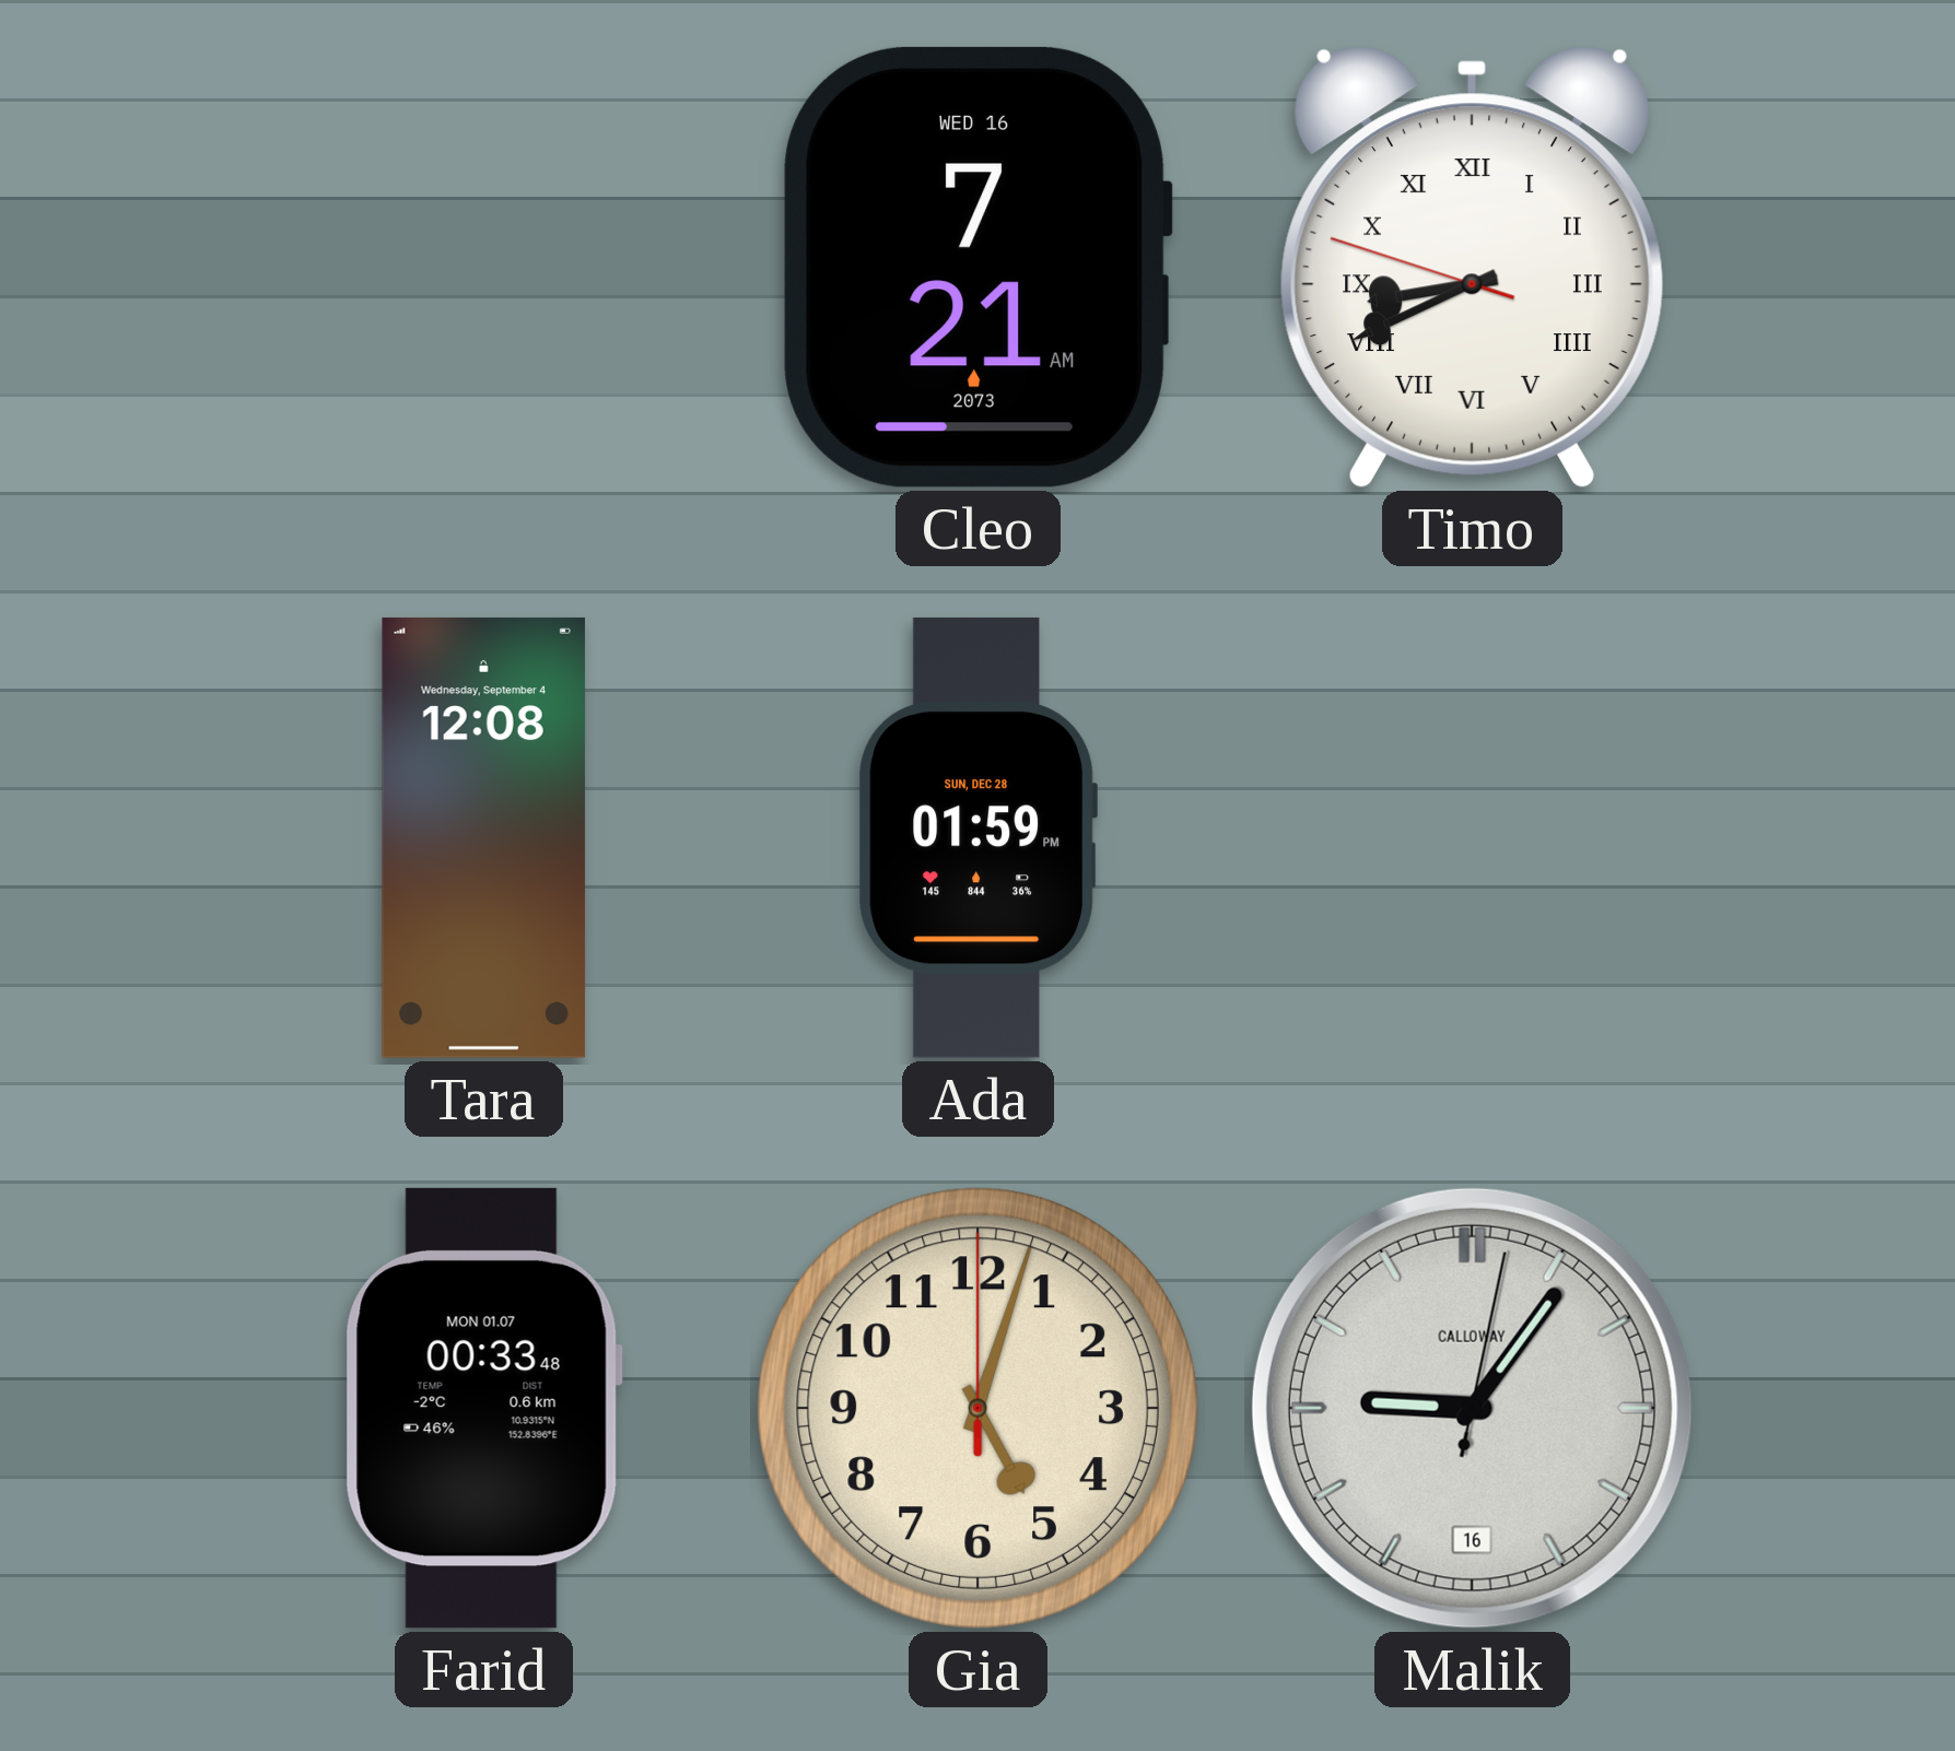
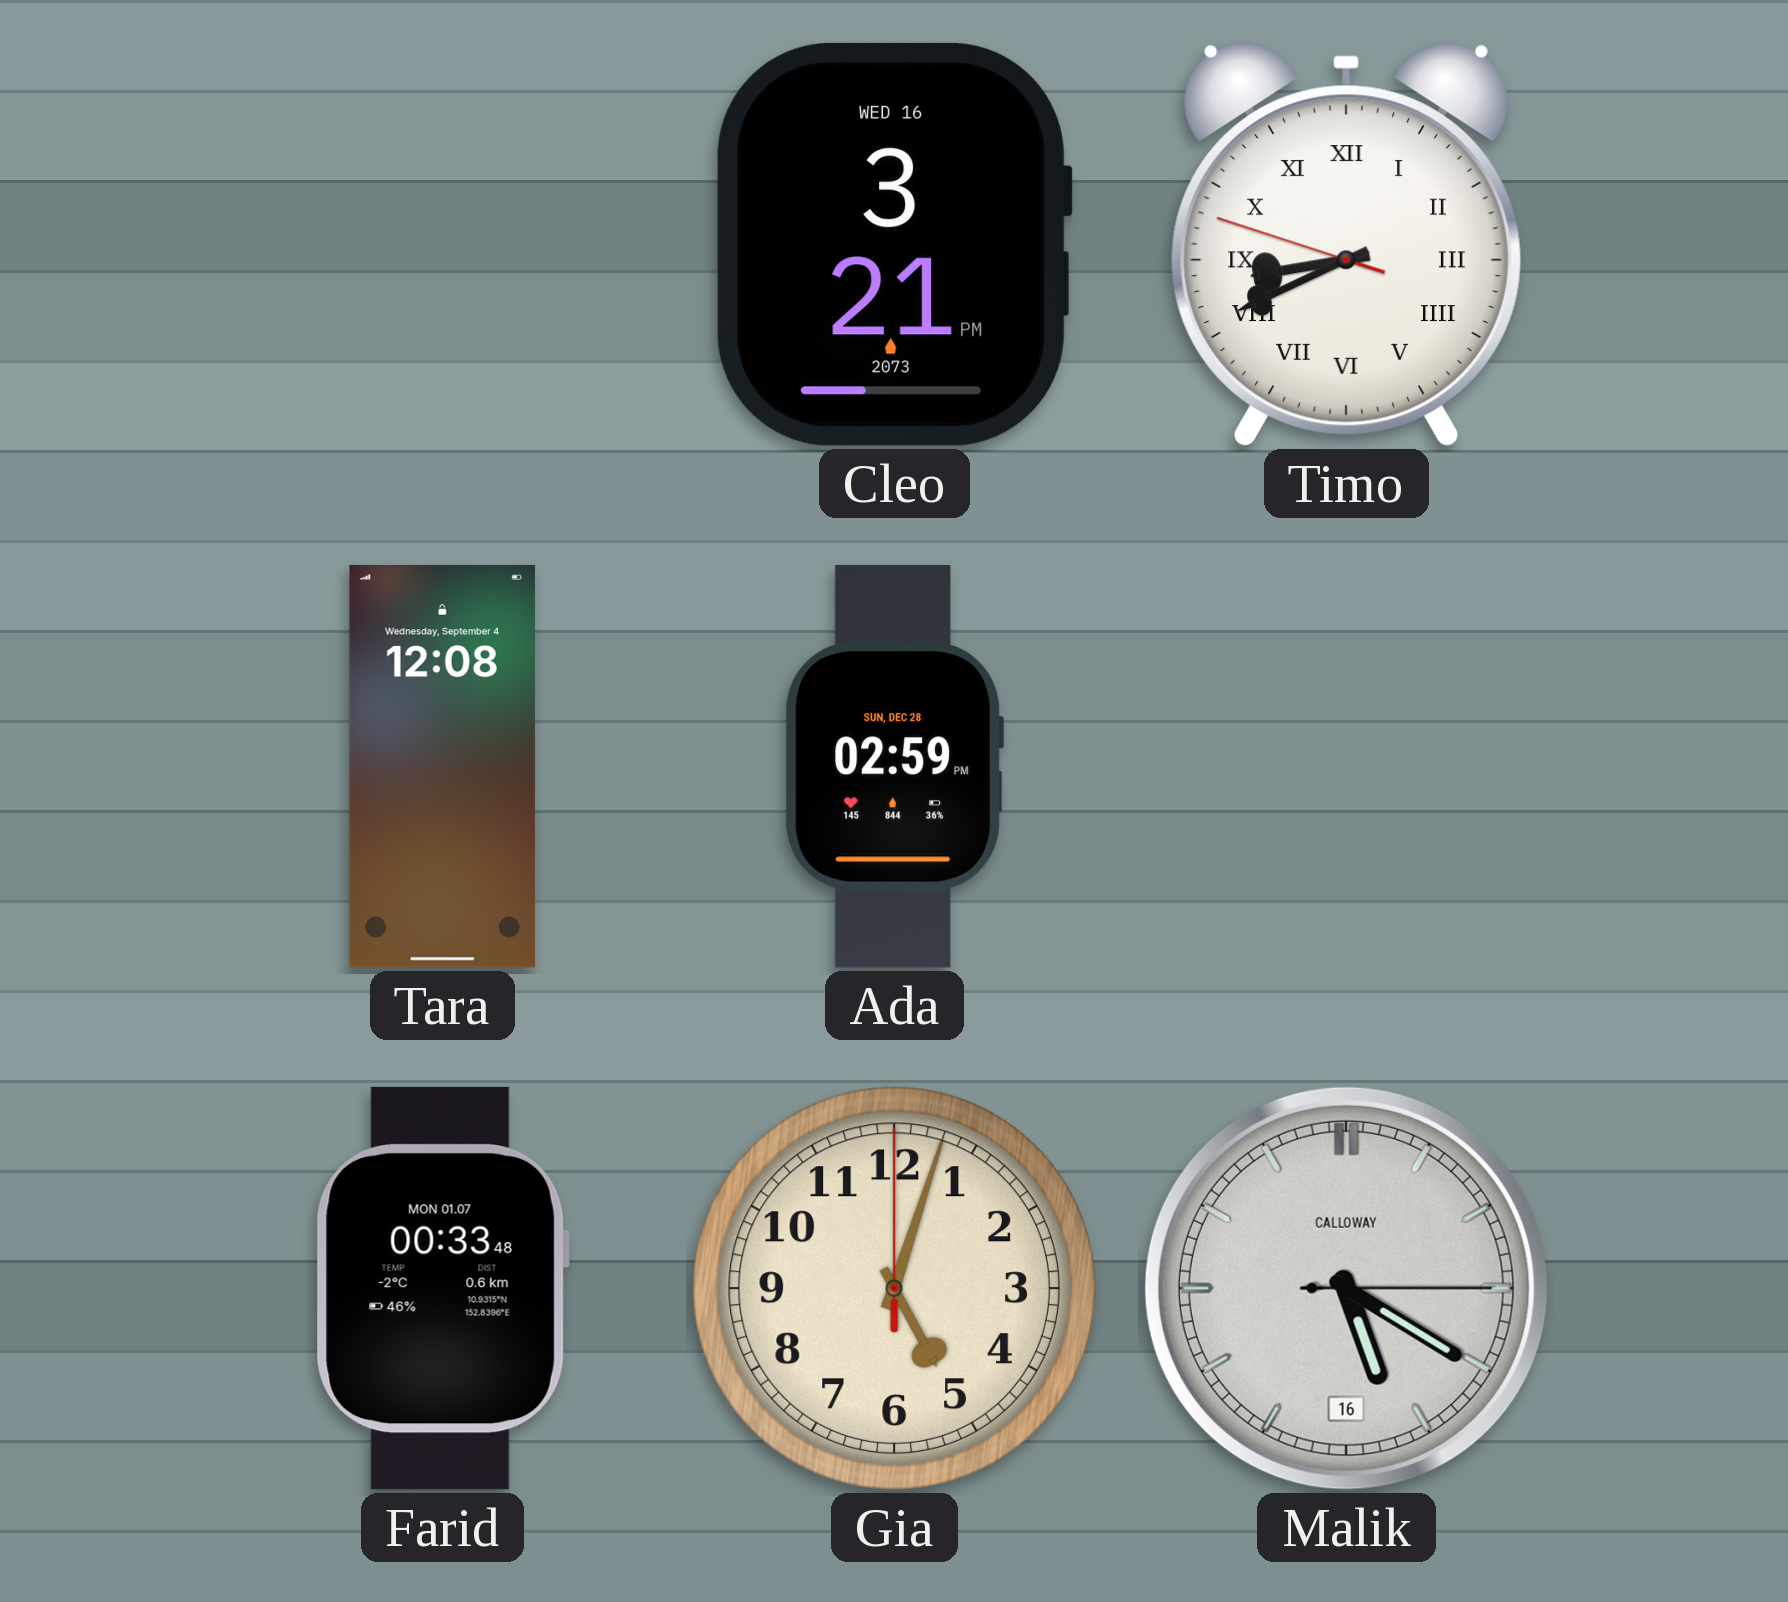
Cleo: 7:21 -> 3:21 (894, 244)
Ada: 01:59 -> 02:59 (894, 766)
Malik: 9:06 -> 5:20 (1346, 1288)
